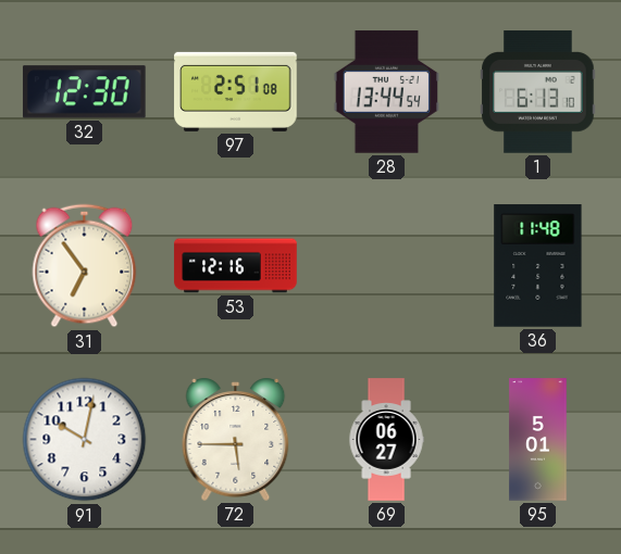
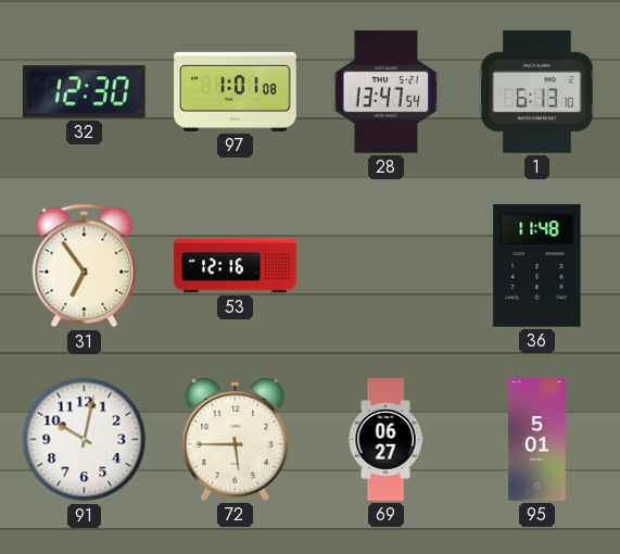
97: 2:51 -> 1:01 (236, 91)
28: 13:44 -> 13:47 (387, 92)
